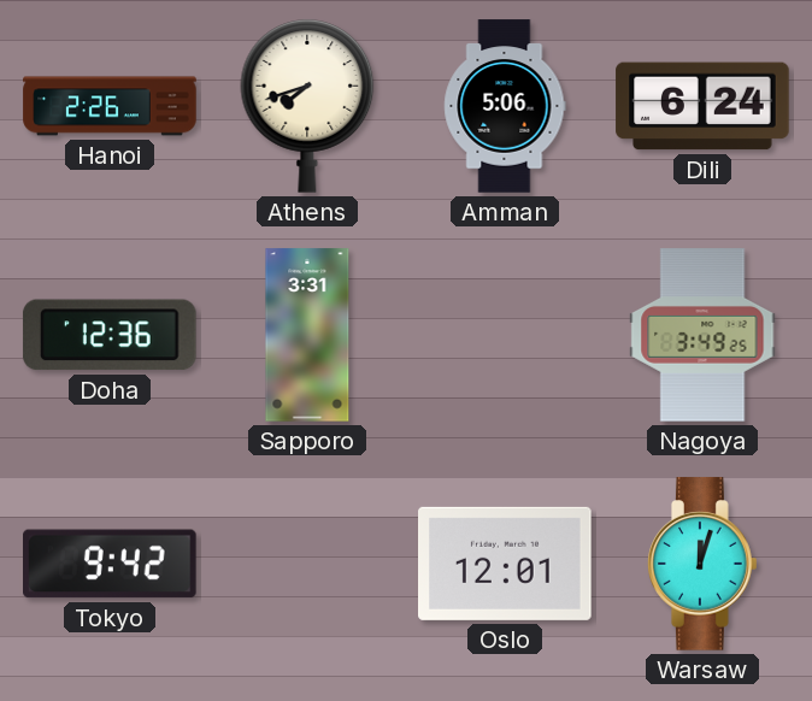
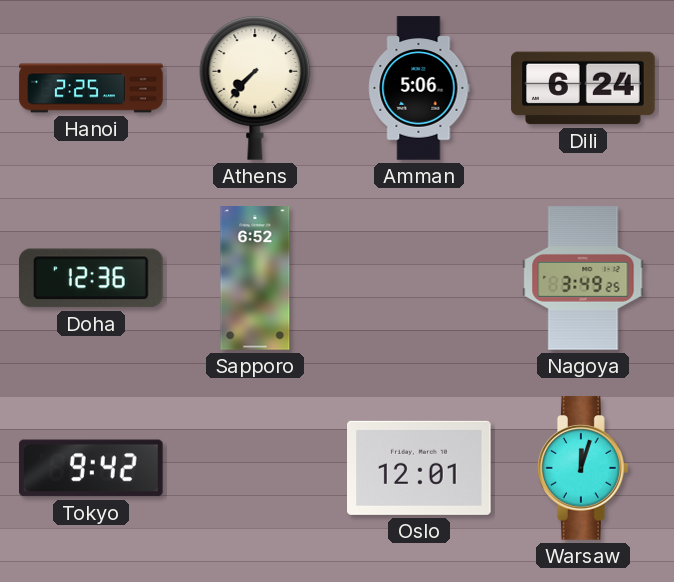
Hanoi: 2:26 -> 2:25 (91, 88)
Athens: 7:42 -> 7:37 (255, 88)
Sapporo: 3:31 -> 6:52 (255, 278)
